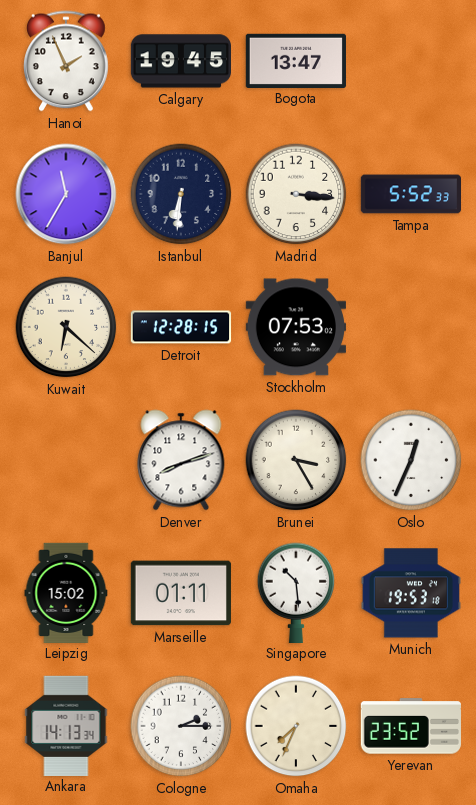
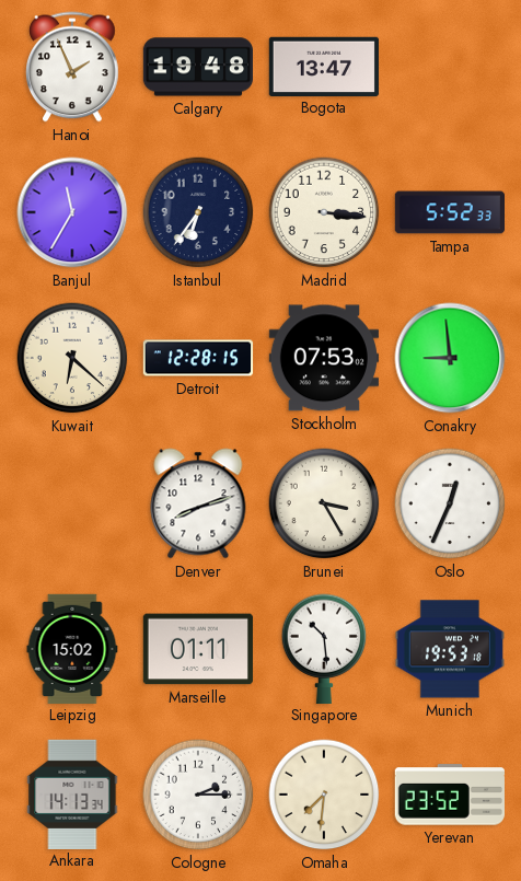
Calgary: 19:45 -> 19:48 (197, 67)
Istanbul: 6:31 -> 6:36 (198, 212)
Conakry: none -> 8:59 (450, 358)
Omaha: 7:34 -> 7:31 (324, 795)
